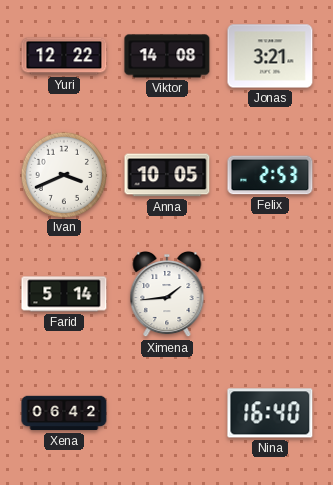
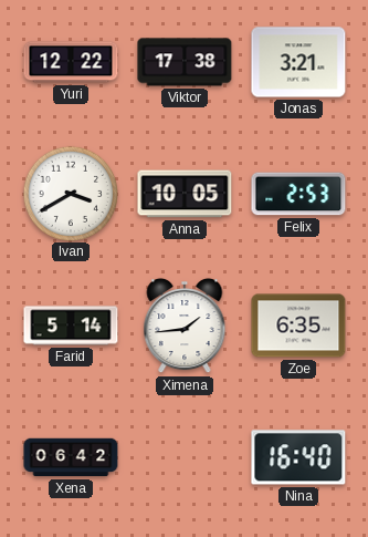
Viktor: 14:08 -> 17:38 (185, 62)
Ivan: 3:41 -> 3:40 (70, 193)
Zoe: none -> 6:35 (298, 326)
